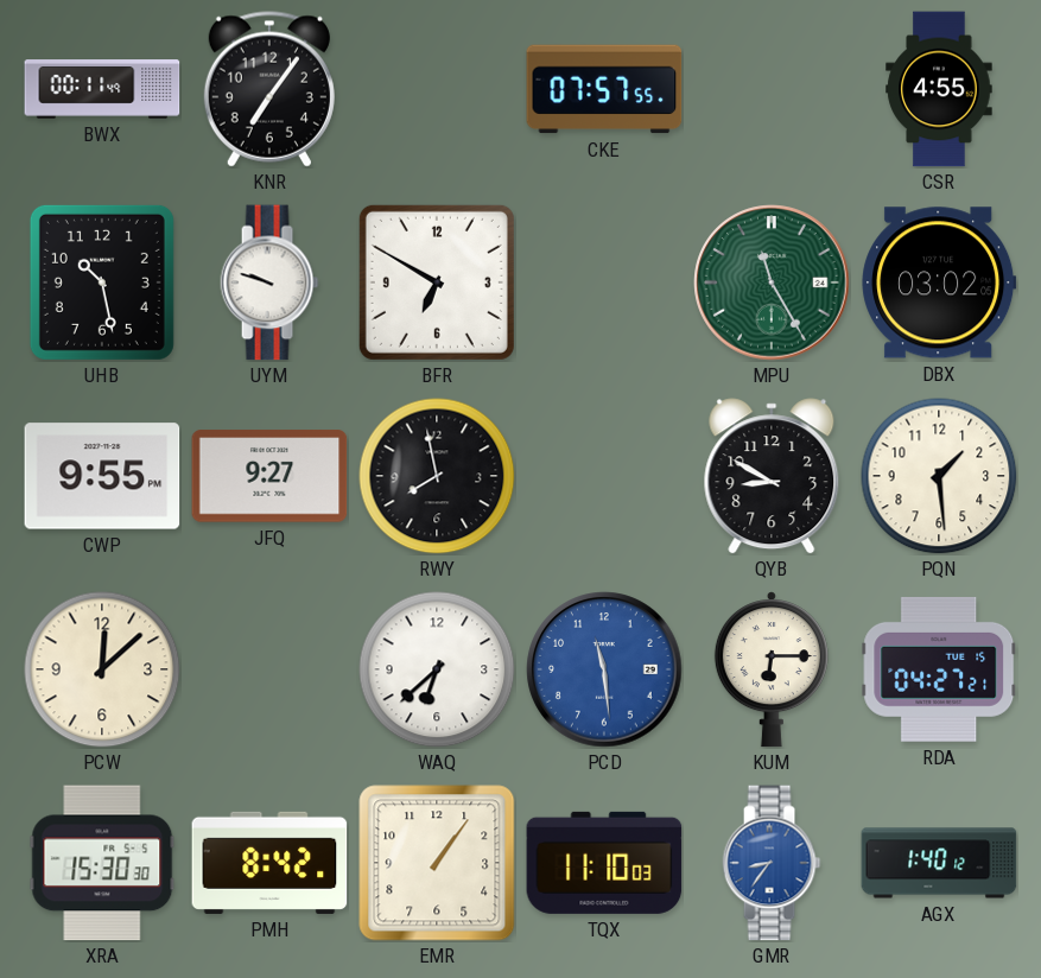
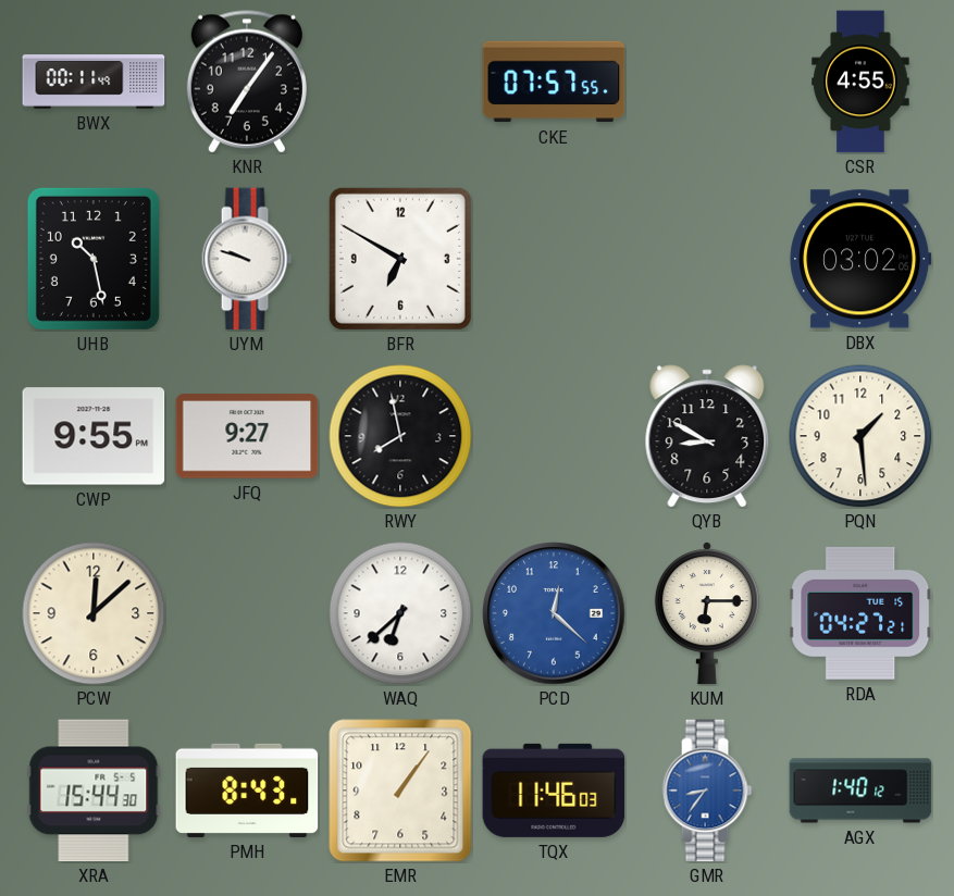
MPU: 11:25 -> none (772, 282)
PCD: 11:29 -> 12:22 (554, 613)
XRA: 15:30 -> 15:44 (94, 791)
PMH: 8:42 -> 8:43 (247, 791)
TQX: 11:10 -> 11:46 (554, 791)
